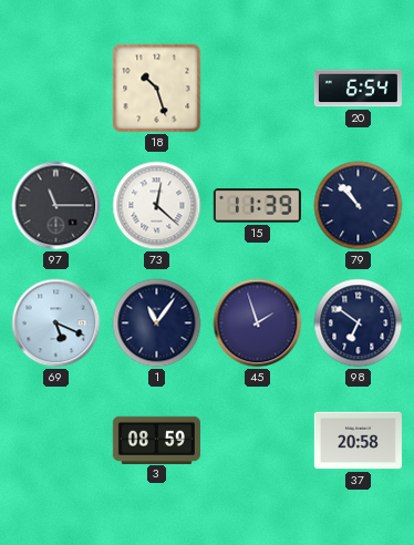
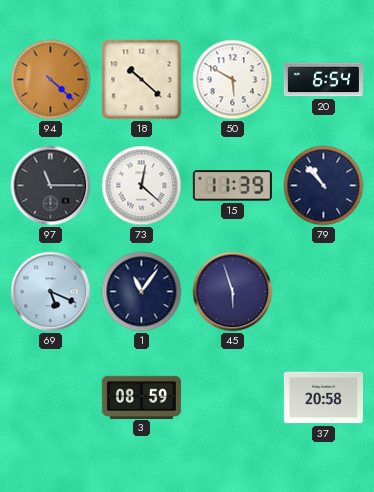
94: none -> 4:22 (51, 80)
18: 10:27 -> 10:22 (142, 80)
50: none -> 5:50 (233, 80)
45: 1:57 -> 5:57 (233, 292)
98: 6:51 -> none (359, 323)
